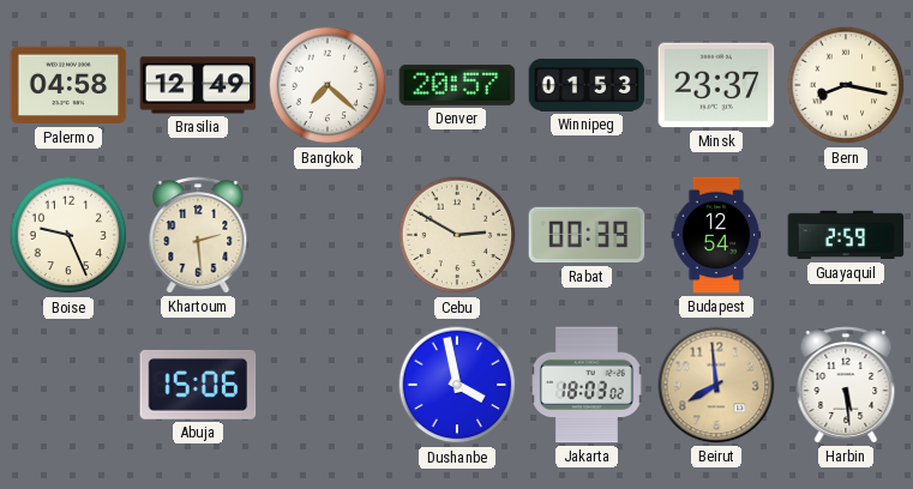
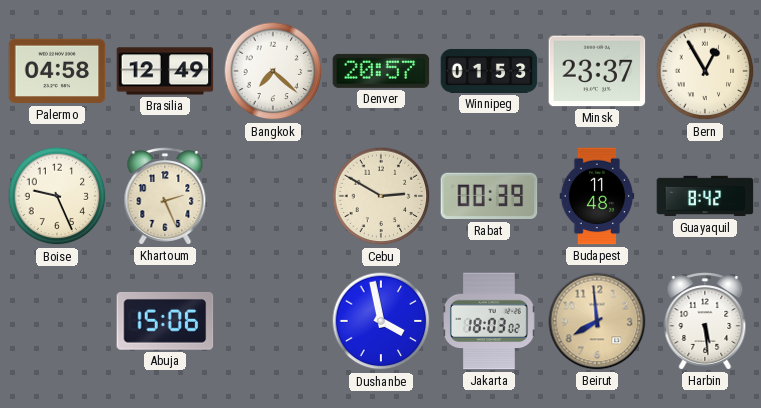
Bern: 8:17 -> 12:55 (705, 71)
Khartoum: 2:29 -> 2:26 (165, 196)
Budapest: 12:54 -> 11:48 (597, 196)
Guayaquil: 2:59 -> 8:42 (705, 196)
